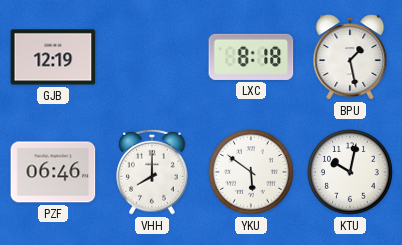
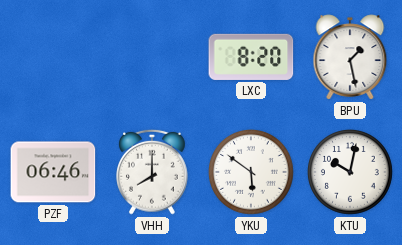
GJB: 12:19 -> none (53, 57)
LXC: 8:18 -> 8:20 (251, 57)
